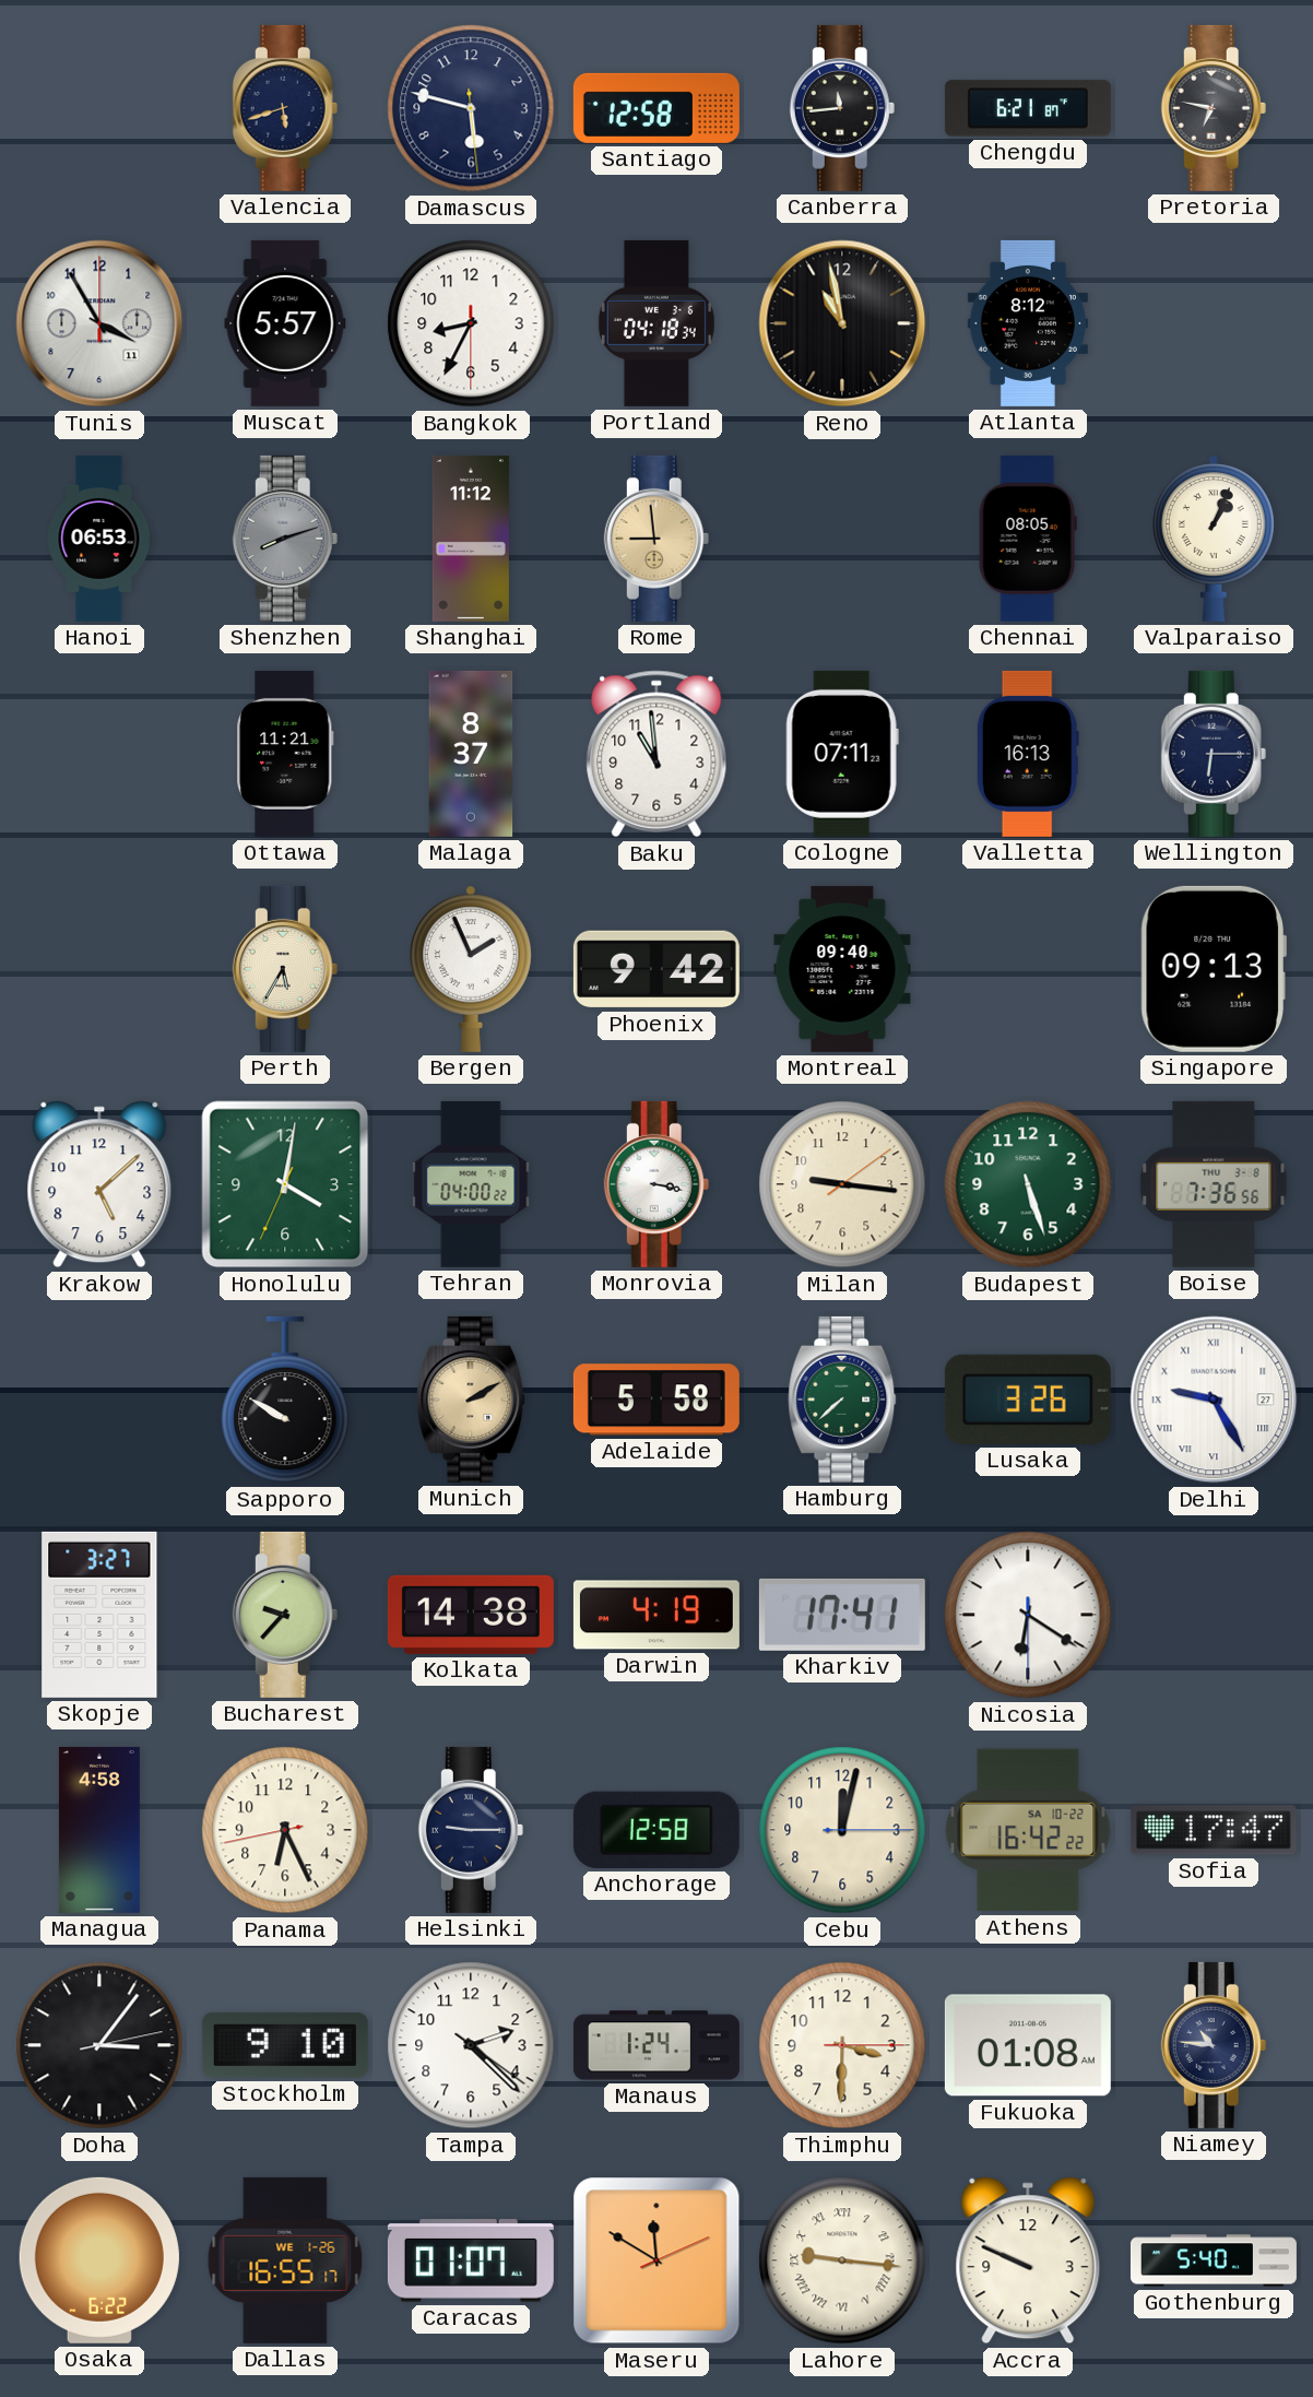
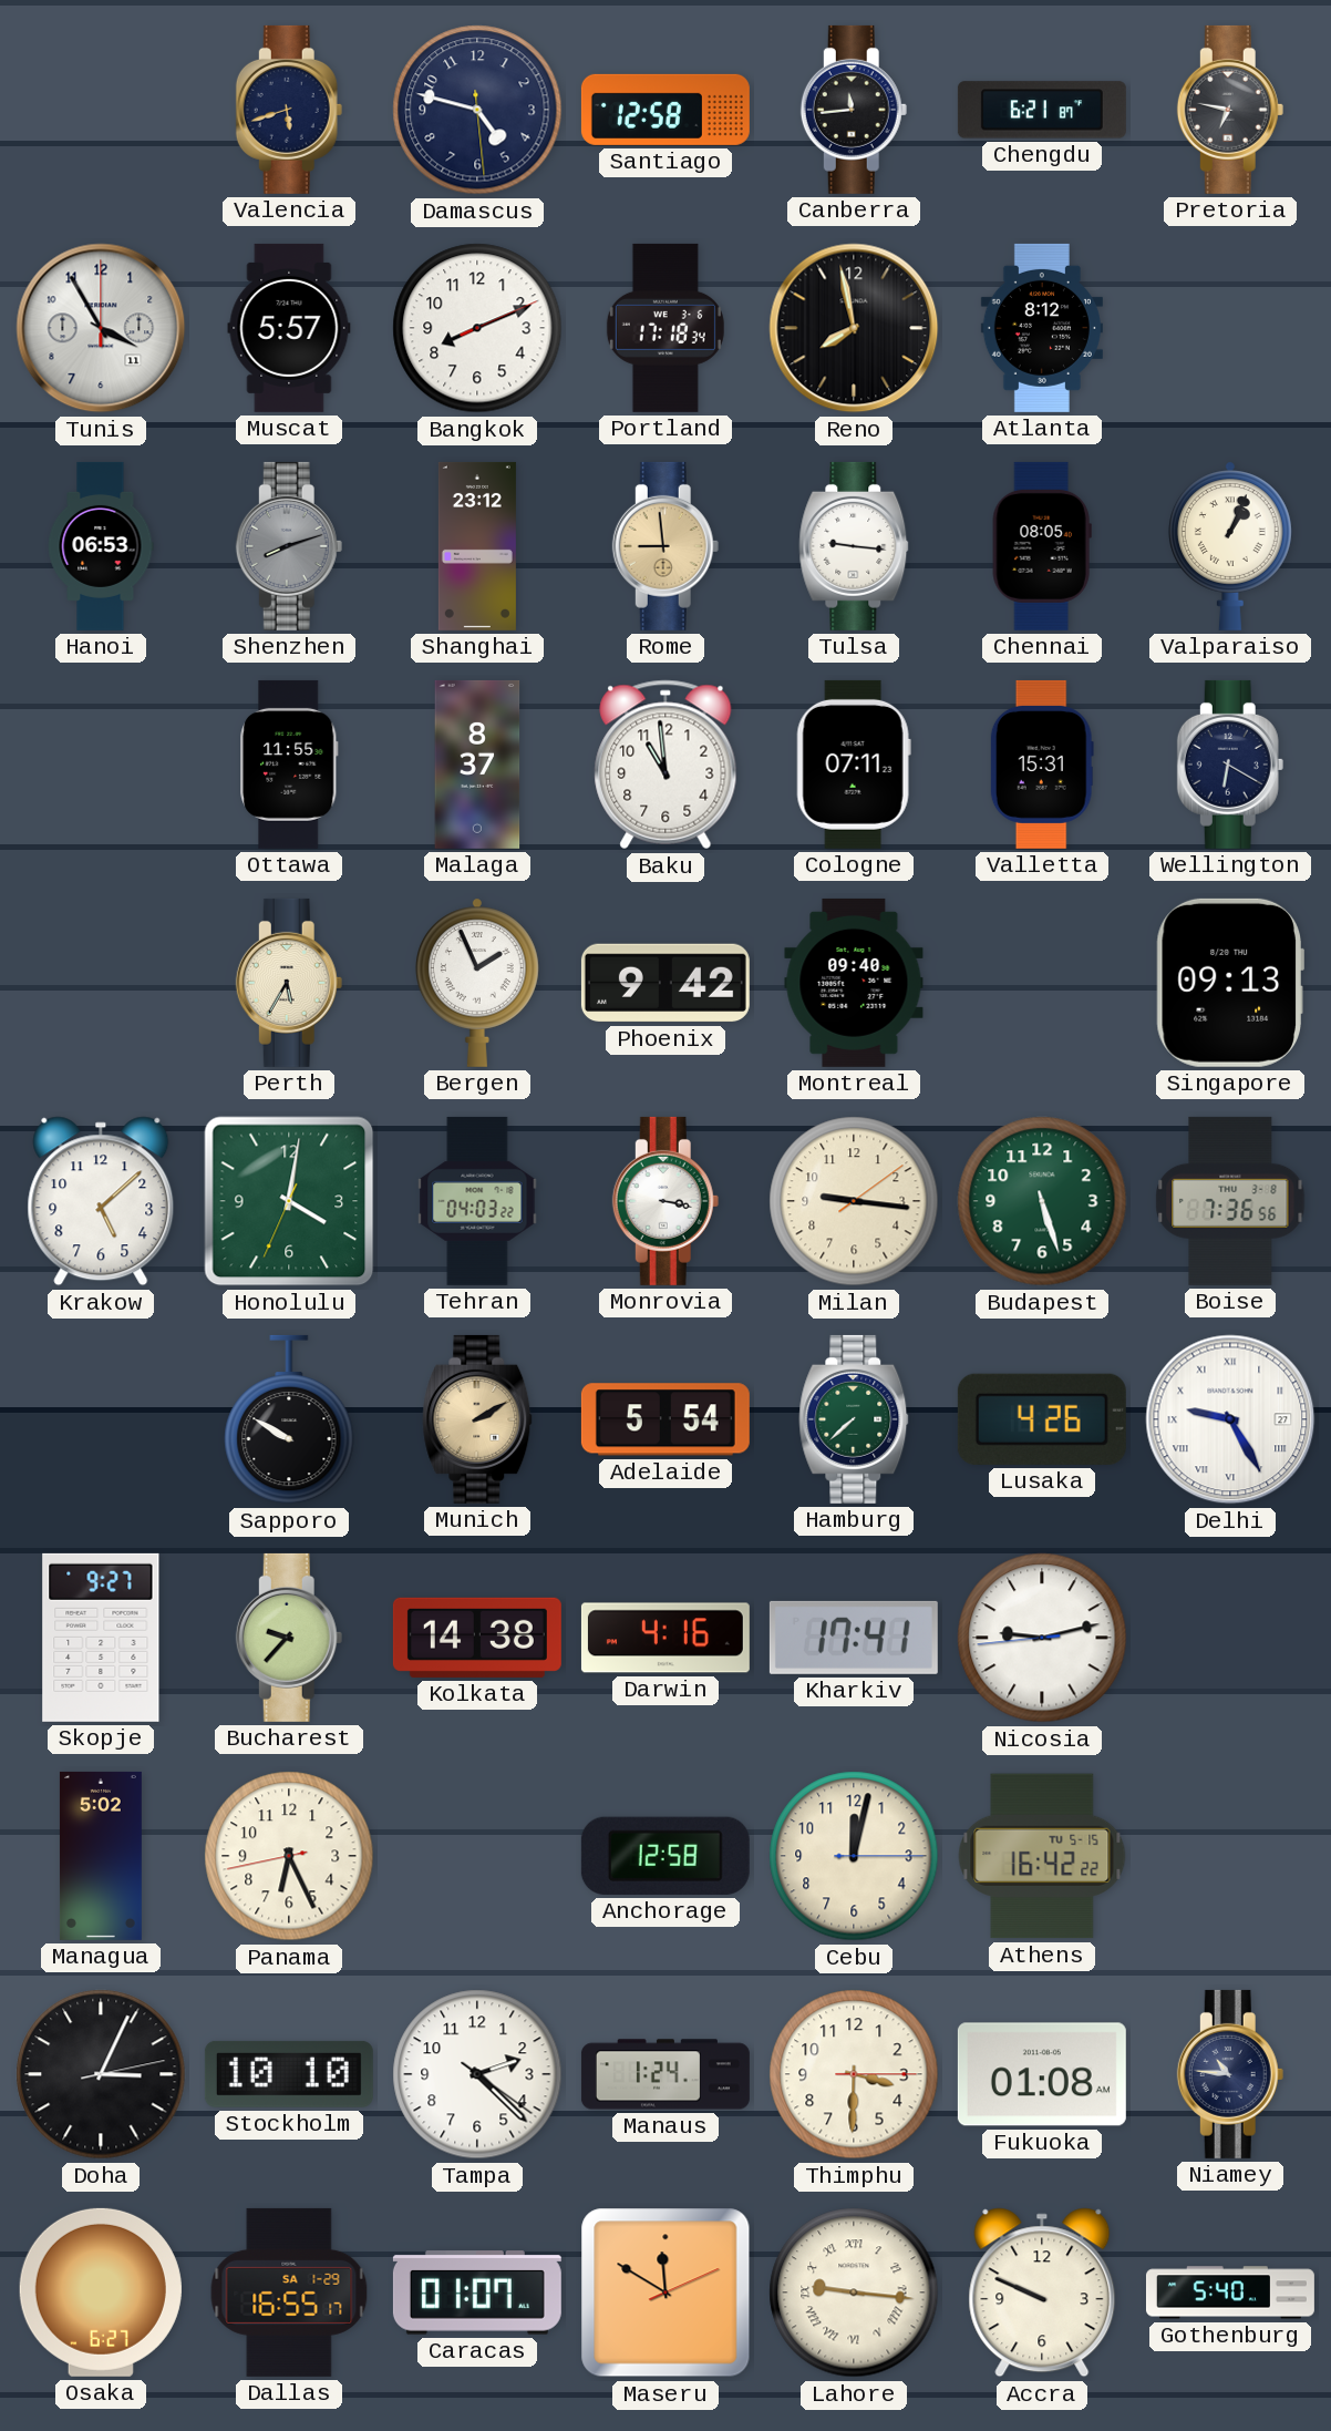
Damascus: 5:47 -> 4:47 (477, 110)
Bangkok: 8:34 -> 8:11 (477, 328)
Portland: 04:18 -> 17:18 (665, 328)
Reno: 10:58 -> 7:58 (854, 328)
Shanghai: 11:12 -> 23:12 (477, 546)
Tulsa: none -> 9:16 (854, 546)
Ottawa: 11:21 -> 11:55 (289, 765)
Valletta: 16:13 -> 15:31 (1042, 765)
Wellington: 6:15 -> 6:20 (1230, 765)
Tehran: 04:00 -> 04:03 (477, 1201)
Adelaide: 5:58 -> 5:54 (665, 1419)
Lusaka: 3:26 -> 4:26 (1042, 1419)
Skopje: 3:27 -> 9:27 (101, 1638)
Darwin: 4:19 -> 4:16 (665, 1638)
Nicosia: 6:20 -> 9:12 (1042, 1638)
Managua: 4:58 -> 5:02 (101, 1856)
Helsinki: 9:15 -> none (471, 1830)
Athens date: SA 10-22 -> TU 5-15 (1042, 1856)
Sofia: 17:47 -> none (1214, 1830)
Doha: 3:06 -> 3:04 (101, 2074)
Stockholm: 9:10 -> 10:10 (289, 2074)
Osaka: 6:22 -> 6:27 (101, 2292)
Dallas date: WE 1-26 -> SA 1-29 (289, 2292)
